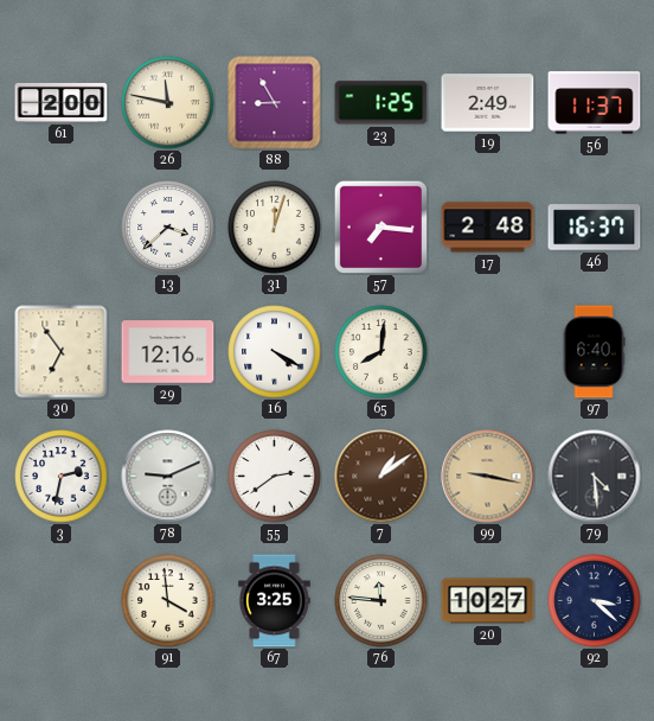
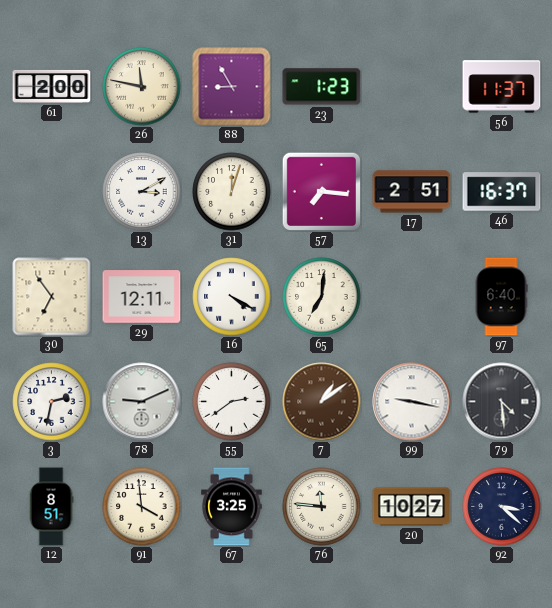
23: 1:25 -> 1:23 (322, 87)
19: 2:49 -> none (488, 103)
13: 3:38 -> 3:10 (142, 192)
17: 2:48 -> 2:51 (412, 192)
29: 12:16 -> 12:11 (142, 297)
65: 8:01 -> 7:01 (322, 297)
99 dial: champagne -> white (412, 402)
12: none -> 8:51 (51, 507)
